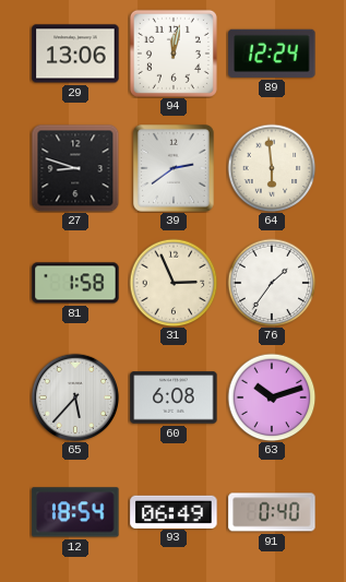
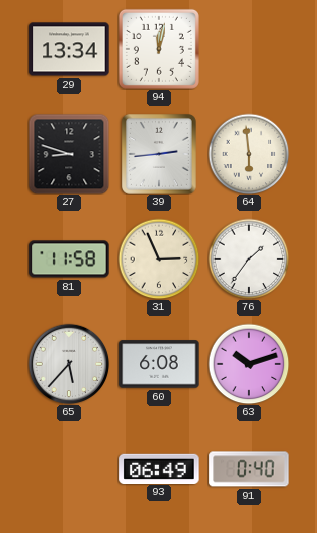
29: 13:06 -> 13:34 (69, 49)
89: 12:24 -> none (272, 54)
39: 2:39 -> 2:44 (160, 155)
81: 1:58 -> 11:58 (69, 259)
12: 18:54 -> none (75, 512)
